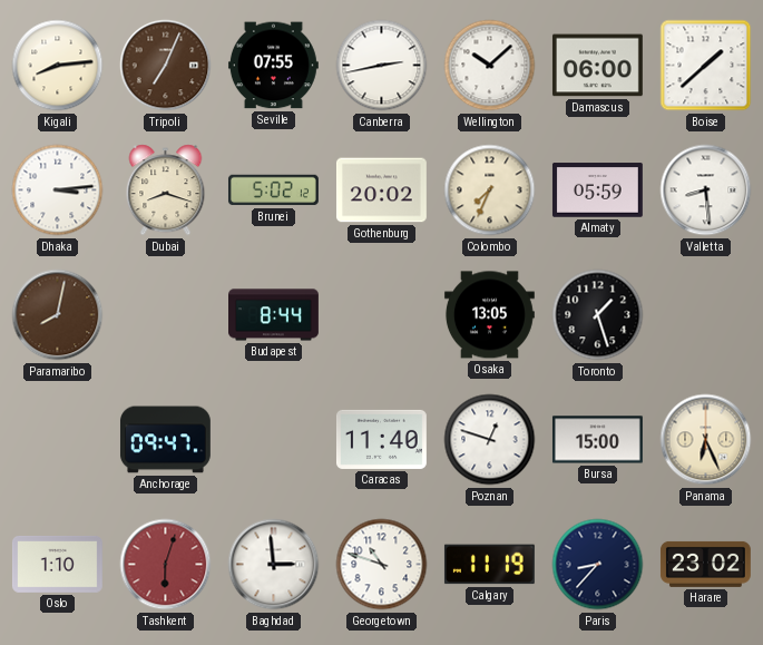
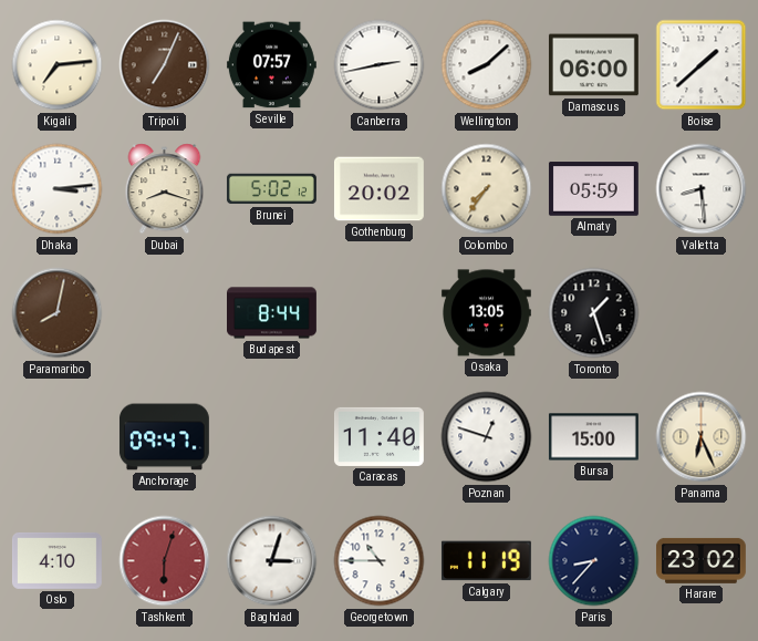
Kigali: 8:14 -> 7:14 (58, 65)
Seville: 07:55 -> 07:57 (271, 65)
Wellington: 10:08 -> 8:08 (487, 65)
Colombo: 7:34 -> 7:36 (487, 189)
Oslo: 1:10 -> 4:10 (56, 560)
Baghdad: 2:59 -> 3:03 (272, 561)
Georgetown: 10:48 -> 10:45 (380, 561)
